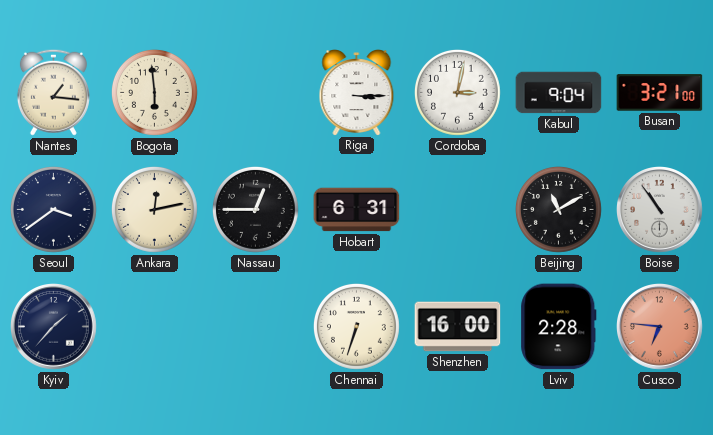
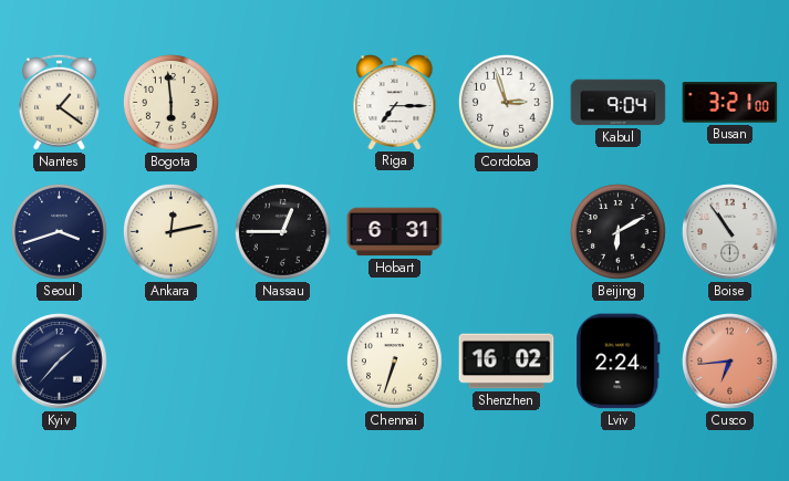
Nantes: 1:16 -> 1:21 (59, 102)
Riga: 3:15 -> 7:15 (395, 103)
Cordoba: 3:02 -> 2:57 (507, 103)
Seoul: 3:39 -> 3:42 (60, 232)
Beijing: 11:10 -> 6:10 (619, 232)
Shenzhen: 16:00 -> 16:02 (507, 362)
Lviv: 2:28 -> 2:24 (619, 362)
Cusco: 6:46 -> 6:44 (730, 362)
